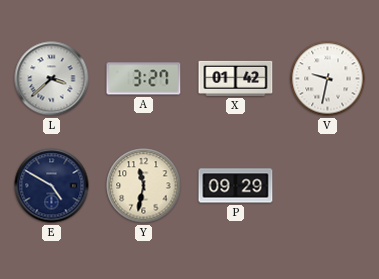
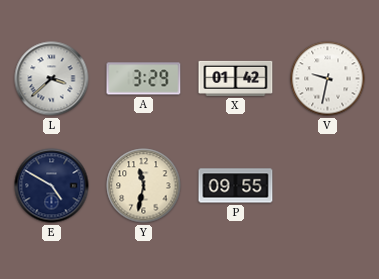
A: 3:27 -> 3:29 (144, 79)
P: 09:29 -> 09:55 (236, 186)
